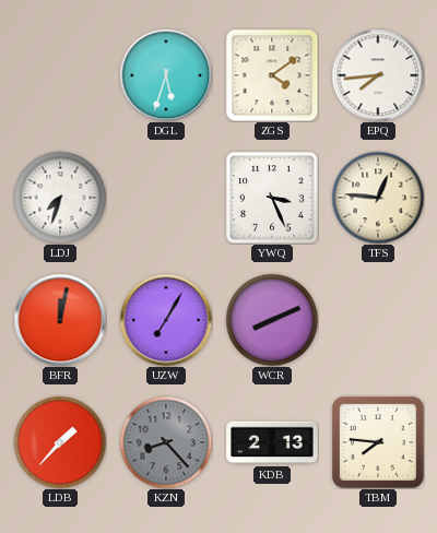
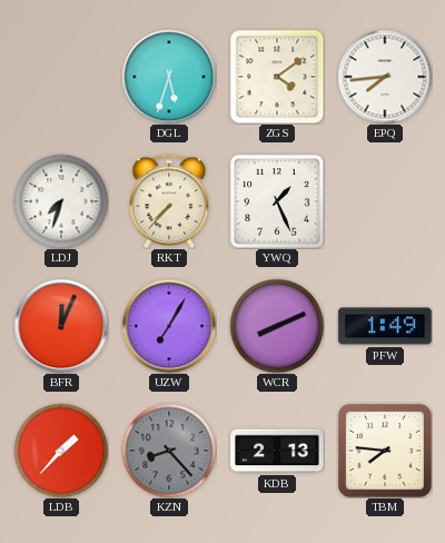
RKT: none -> 7:37 (169, 201)
YWQ: 3:26 -> 1:26 (277, 201)
TFS: 12:46 -> none (378, 198)
BFR: 12:02 -> 12:04 (61, 326)
PFW: none -> 1:49 (385, 326)
